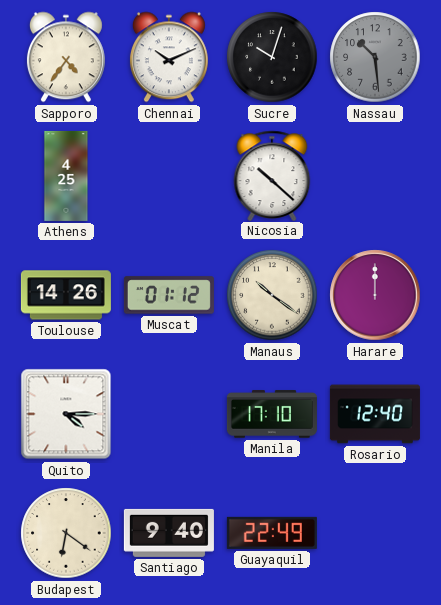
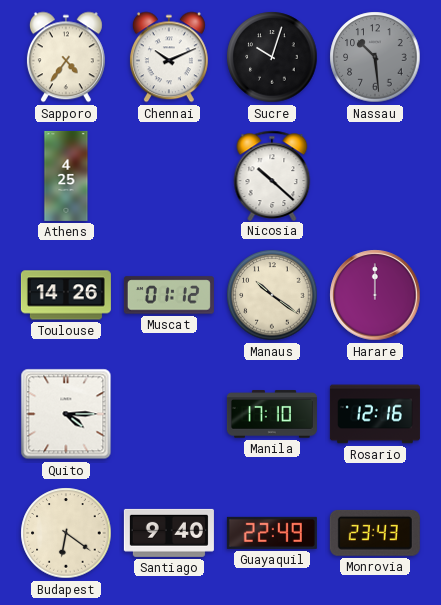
Rosario: 12:40 -> 12:16 (375, 414)
Monrovia: none -> 23:43 (375, 533)
